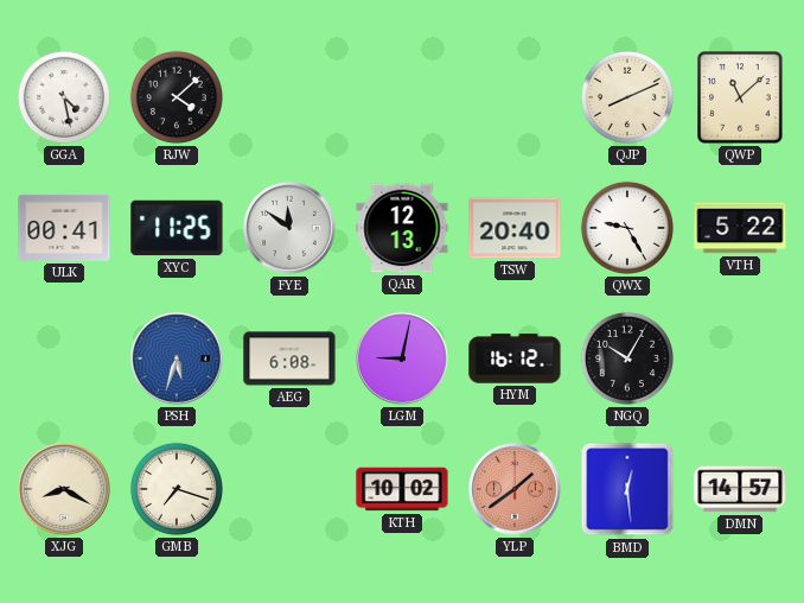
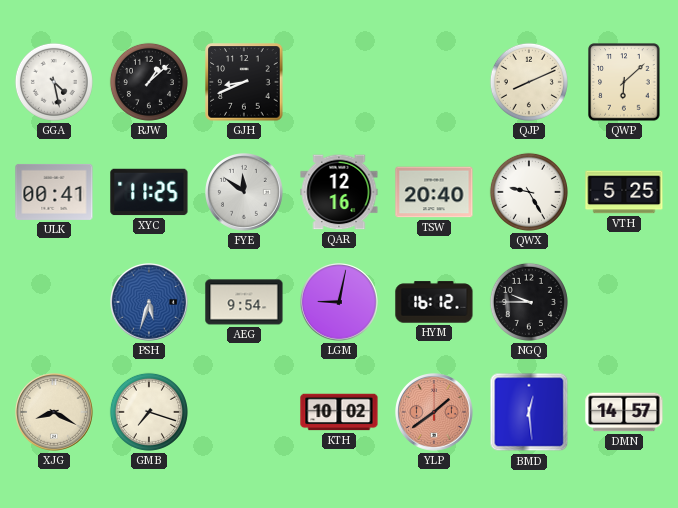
RJW: 4:08 -> 1:08 (149, 82)
GJH: none -> 8:41 (244, 82)
QWP: 11:08 -> 6:08 (624, 82)
QAR: 12:13 -> 12:16 (339, 192)
VTH: 5:22 -> 5:25 (624, 192)
AEG: 6:08 -> 9:54 (244, 302)
NGQ: 10:05 -> 9:45 (529, 302)
